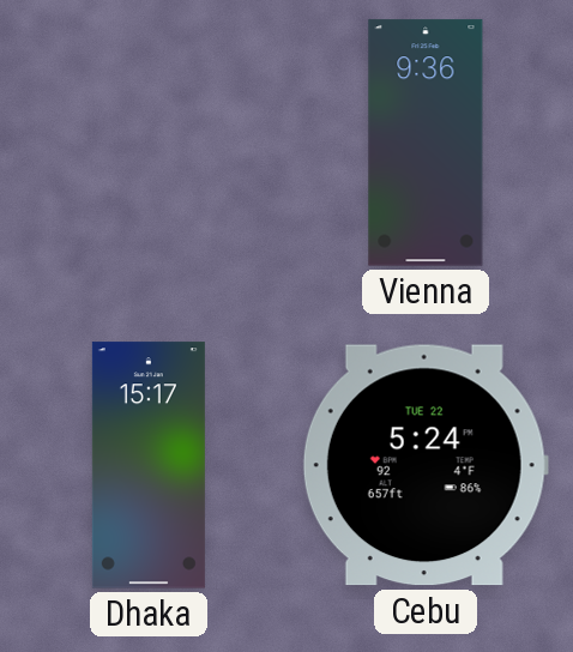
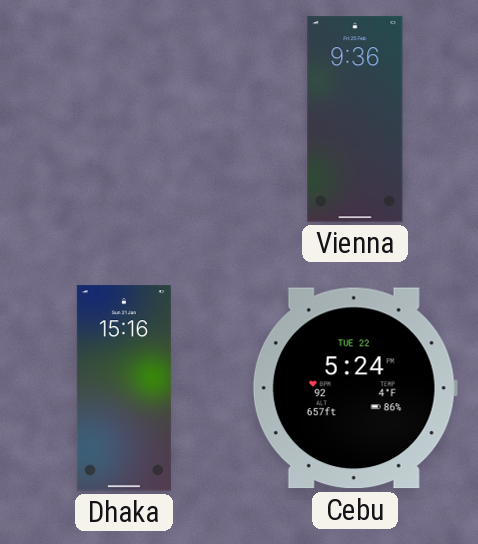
Dhaka: 15:17 -> 15:16 (124, 388)
